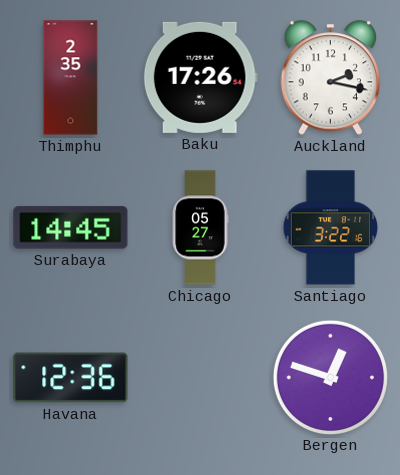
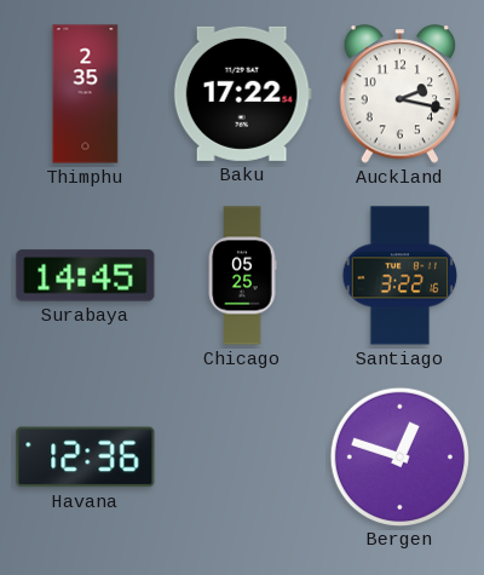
Baku: 17:26 -> 17:22 (242, 93)
Chicago: 05:27 -> 05:25 (242, 276)
